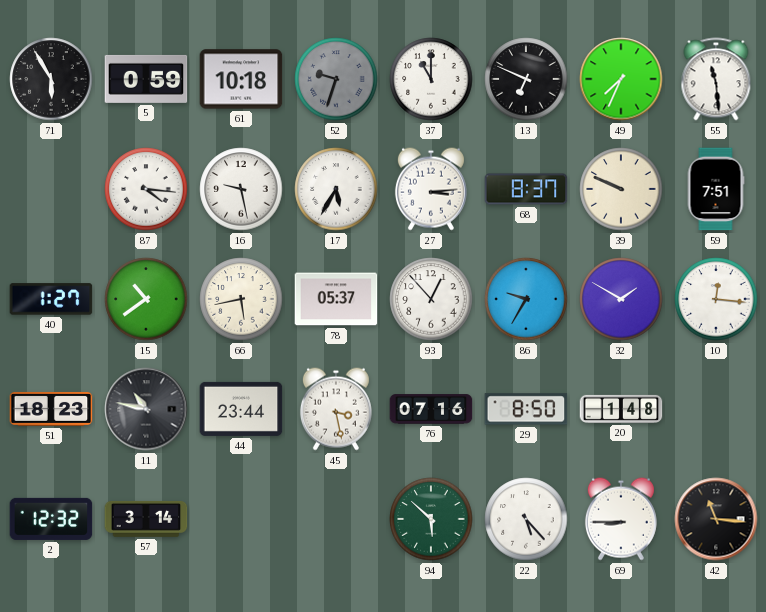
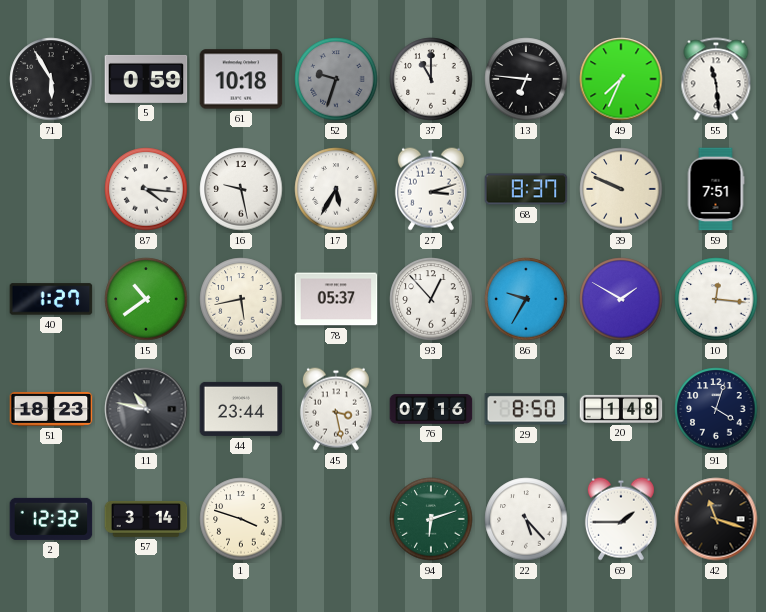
13: 6:49 -> 6:46 (526, 79)
27: 3:14 -> 3:12 (431, 189)
91: none -> 4:03 (716, 409)
1: none -> 3:48 (241, 519)
94: 5:52 -> 6:12 (431, 519)
69: 8:45 -> 1:45 (621, 519)
42: 11:16 -> 11:18 (716, 519)
